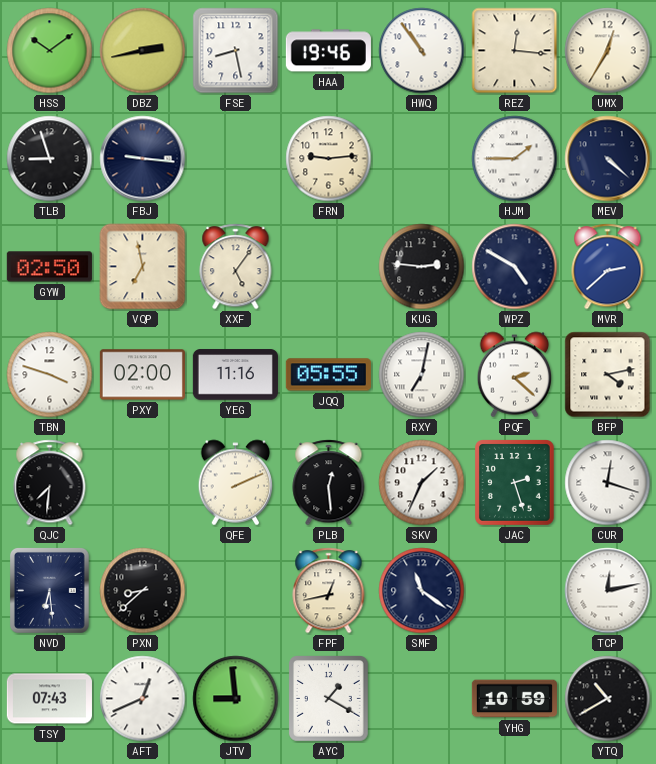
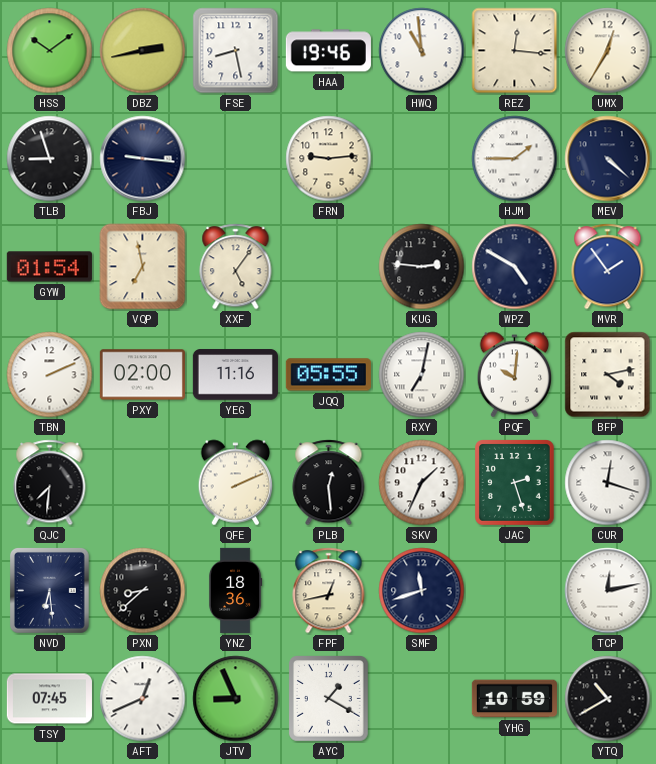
HWQ: 10:54 -> 10:59 (422, 51)
GYW: 02:50 -> 01:54 (49, 267)
MVR: 2:38 -> 1:54 (608, 267)
TBN: 3:48 -> 2:11 (50, 375)
PQF: 2:22 -> 10:01 (515, 375)
YNZ: none -> 18:36 (235, 590)
SMF: 11:21 -> 11:42 (422, 591)
TSY: 07:43 -> 07:45 (49, 699)
JTV: 8:59 -> 8:56 (236, 699)
